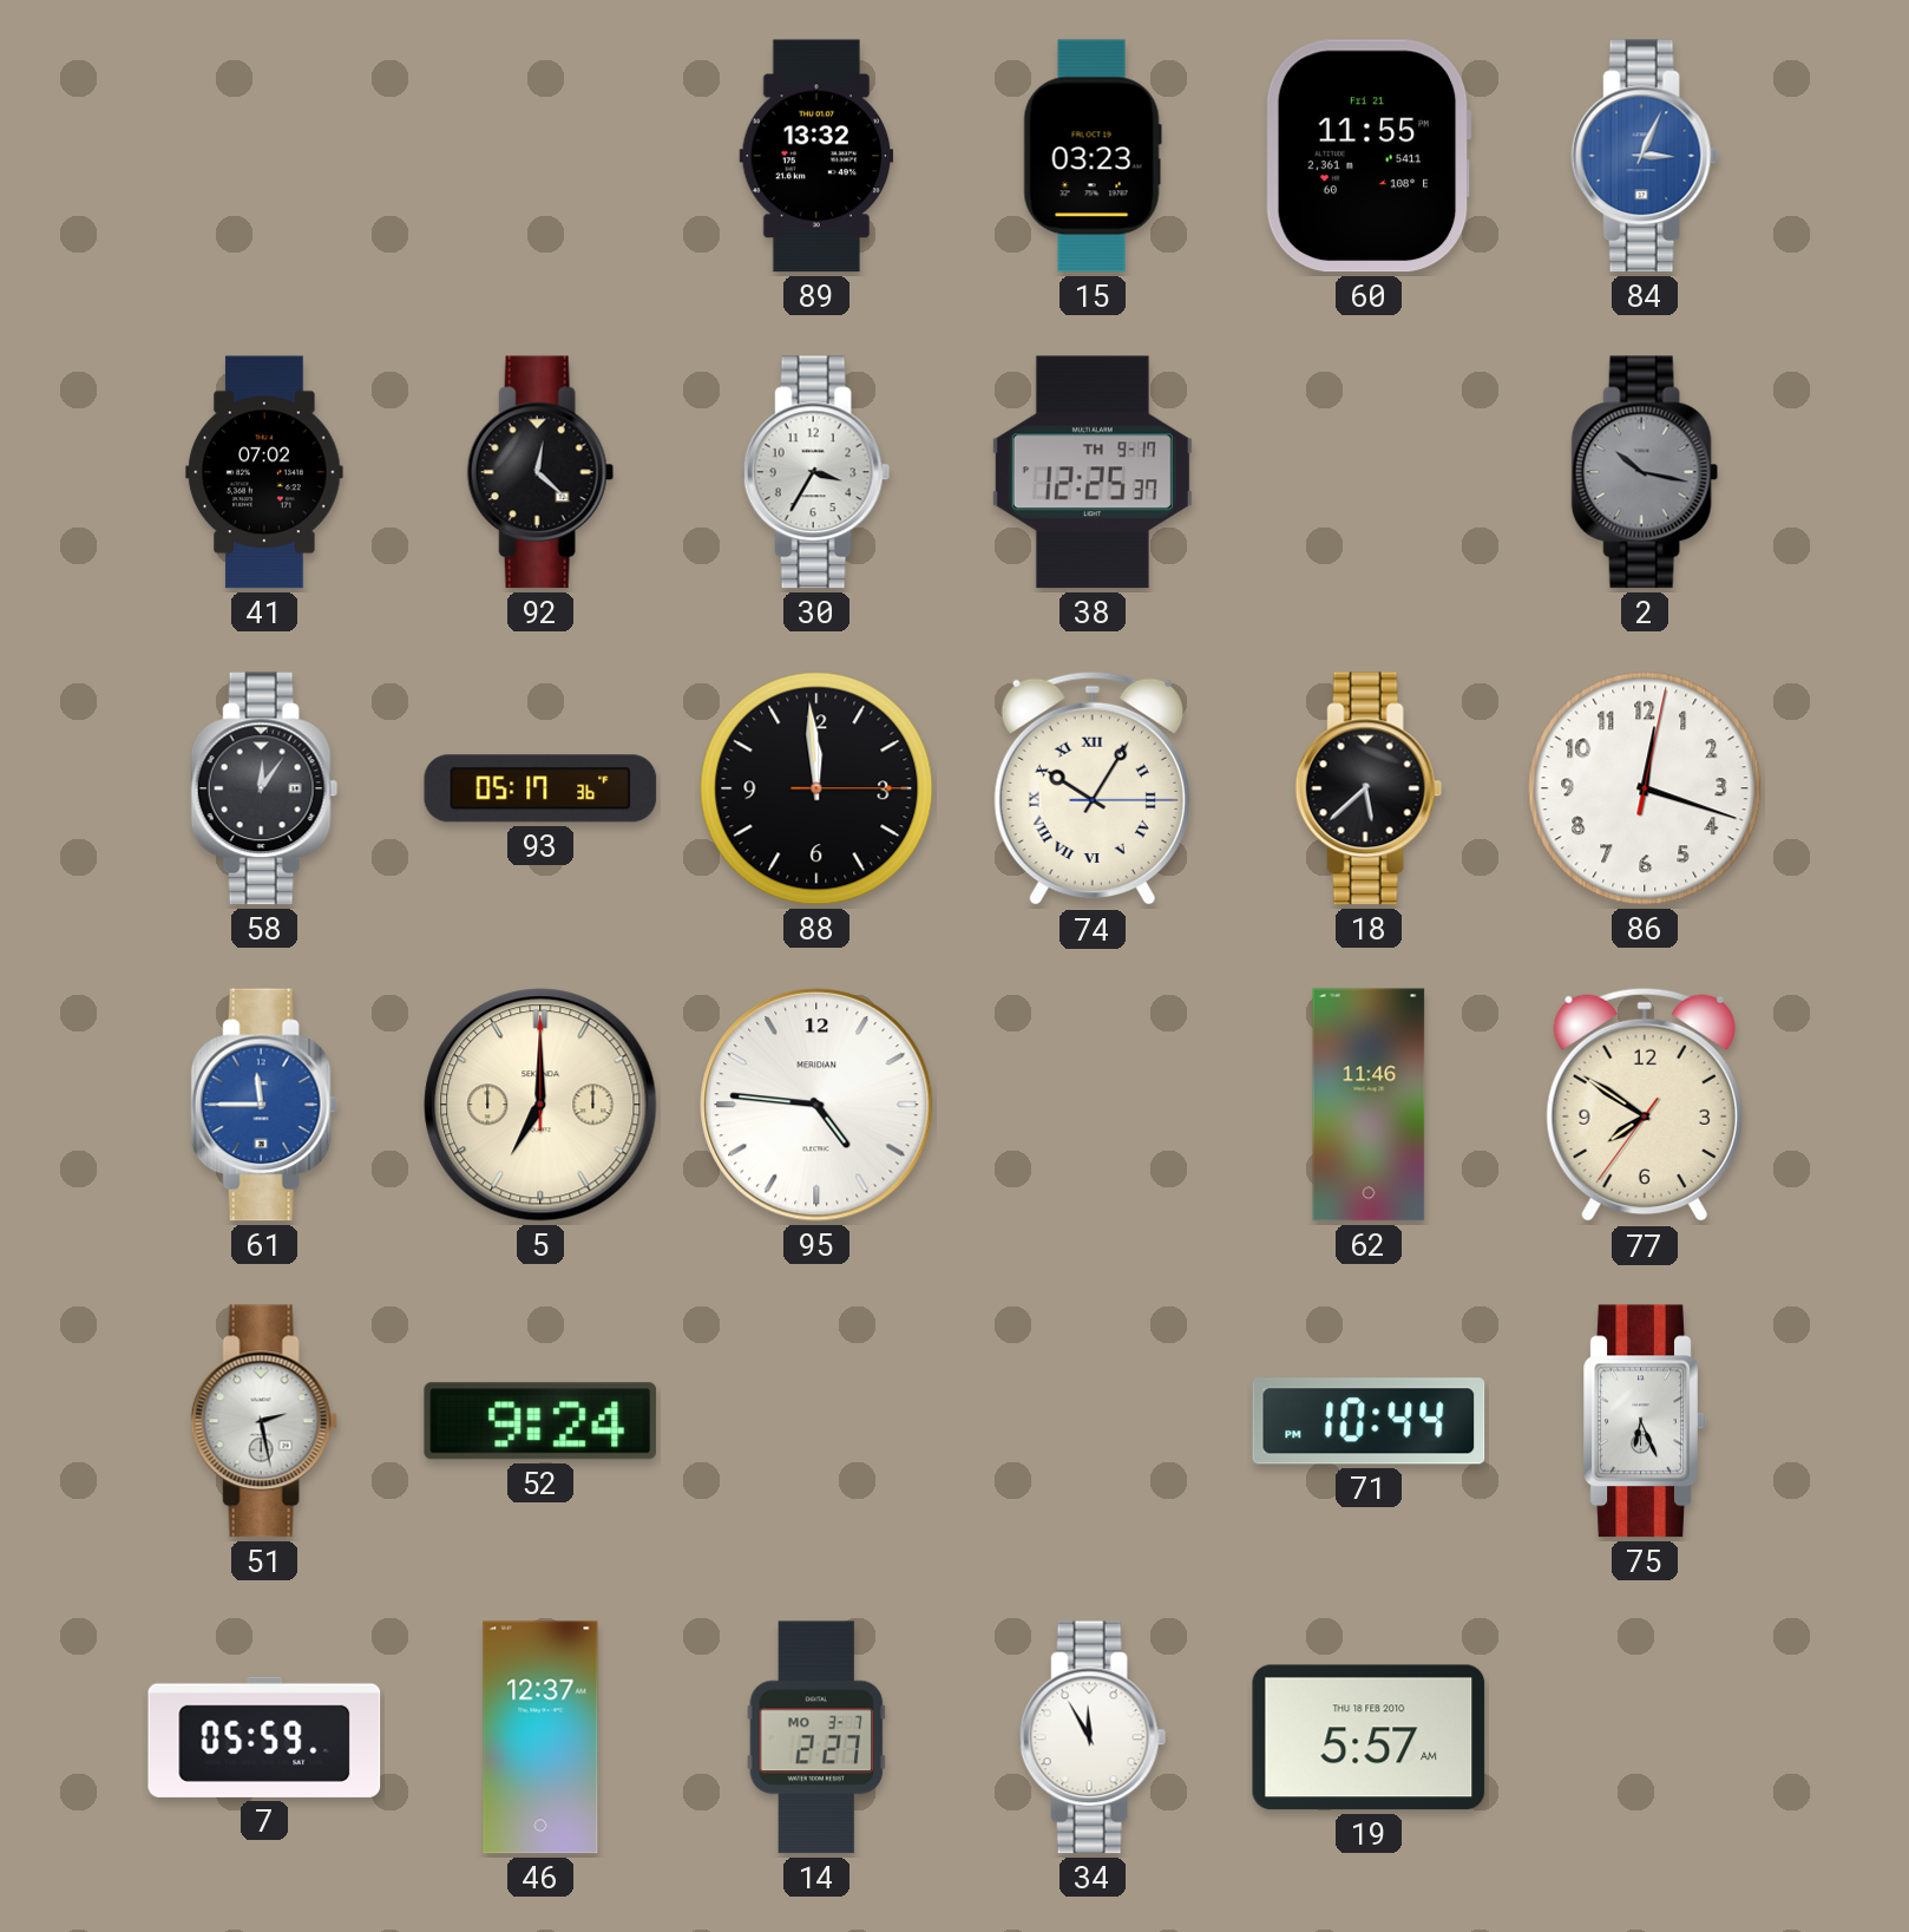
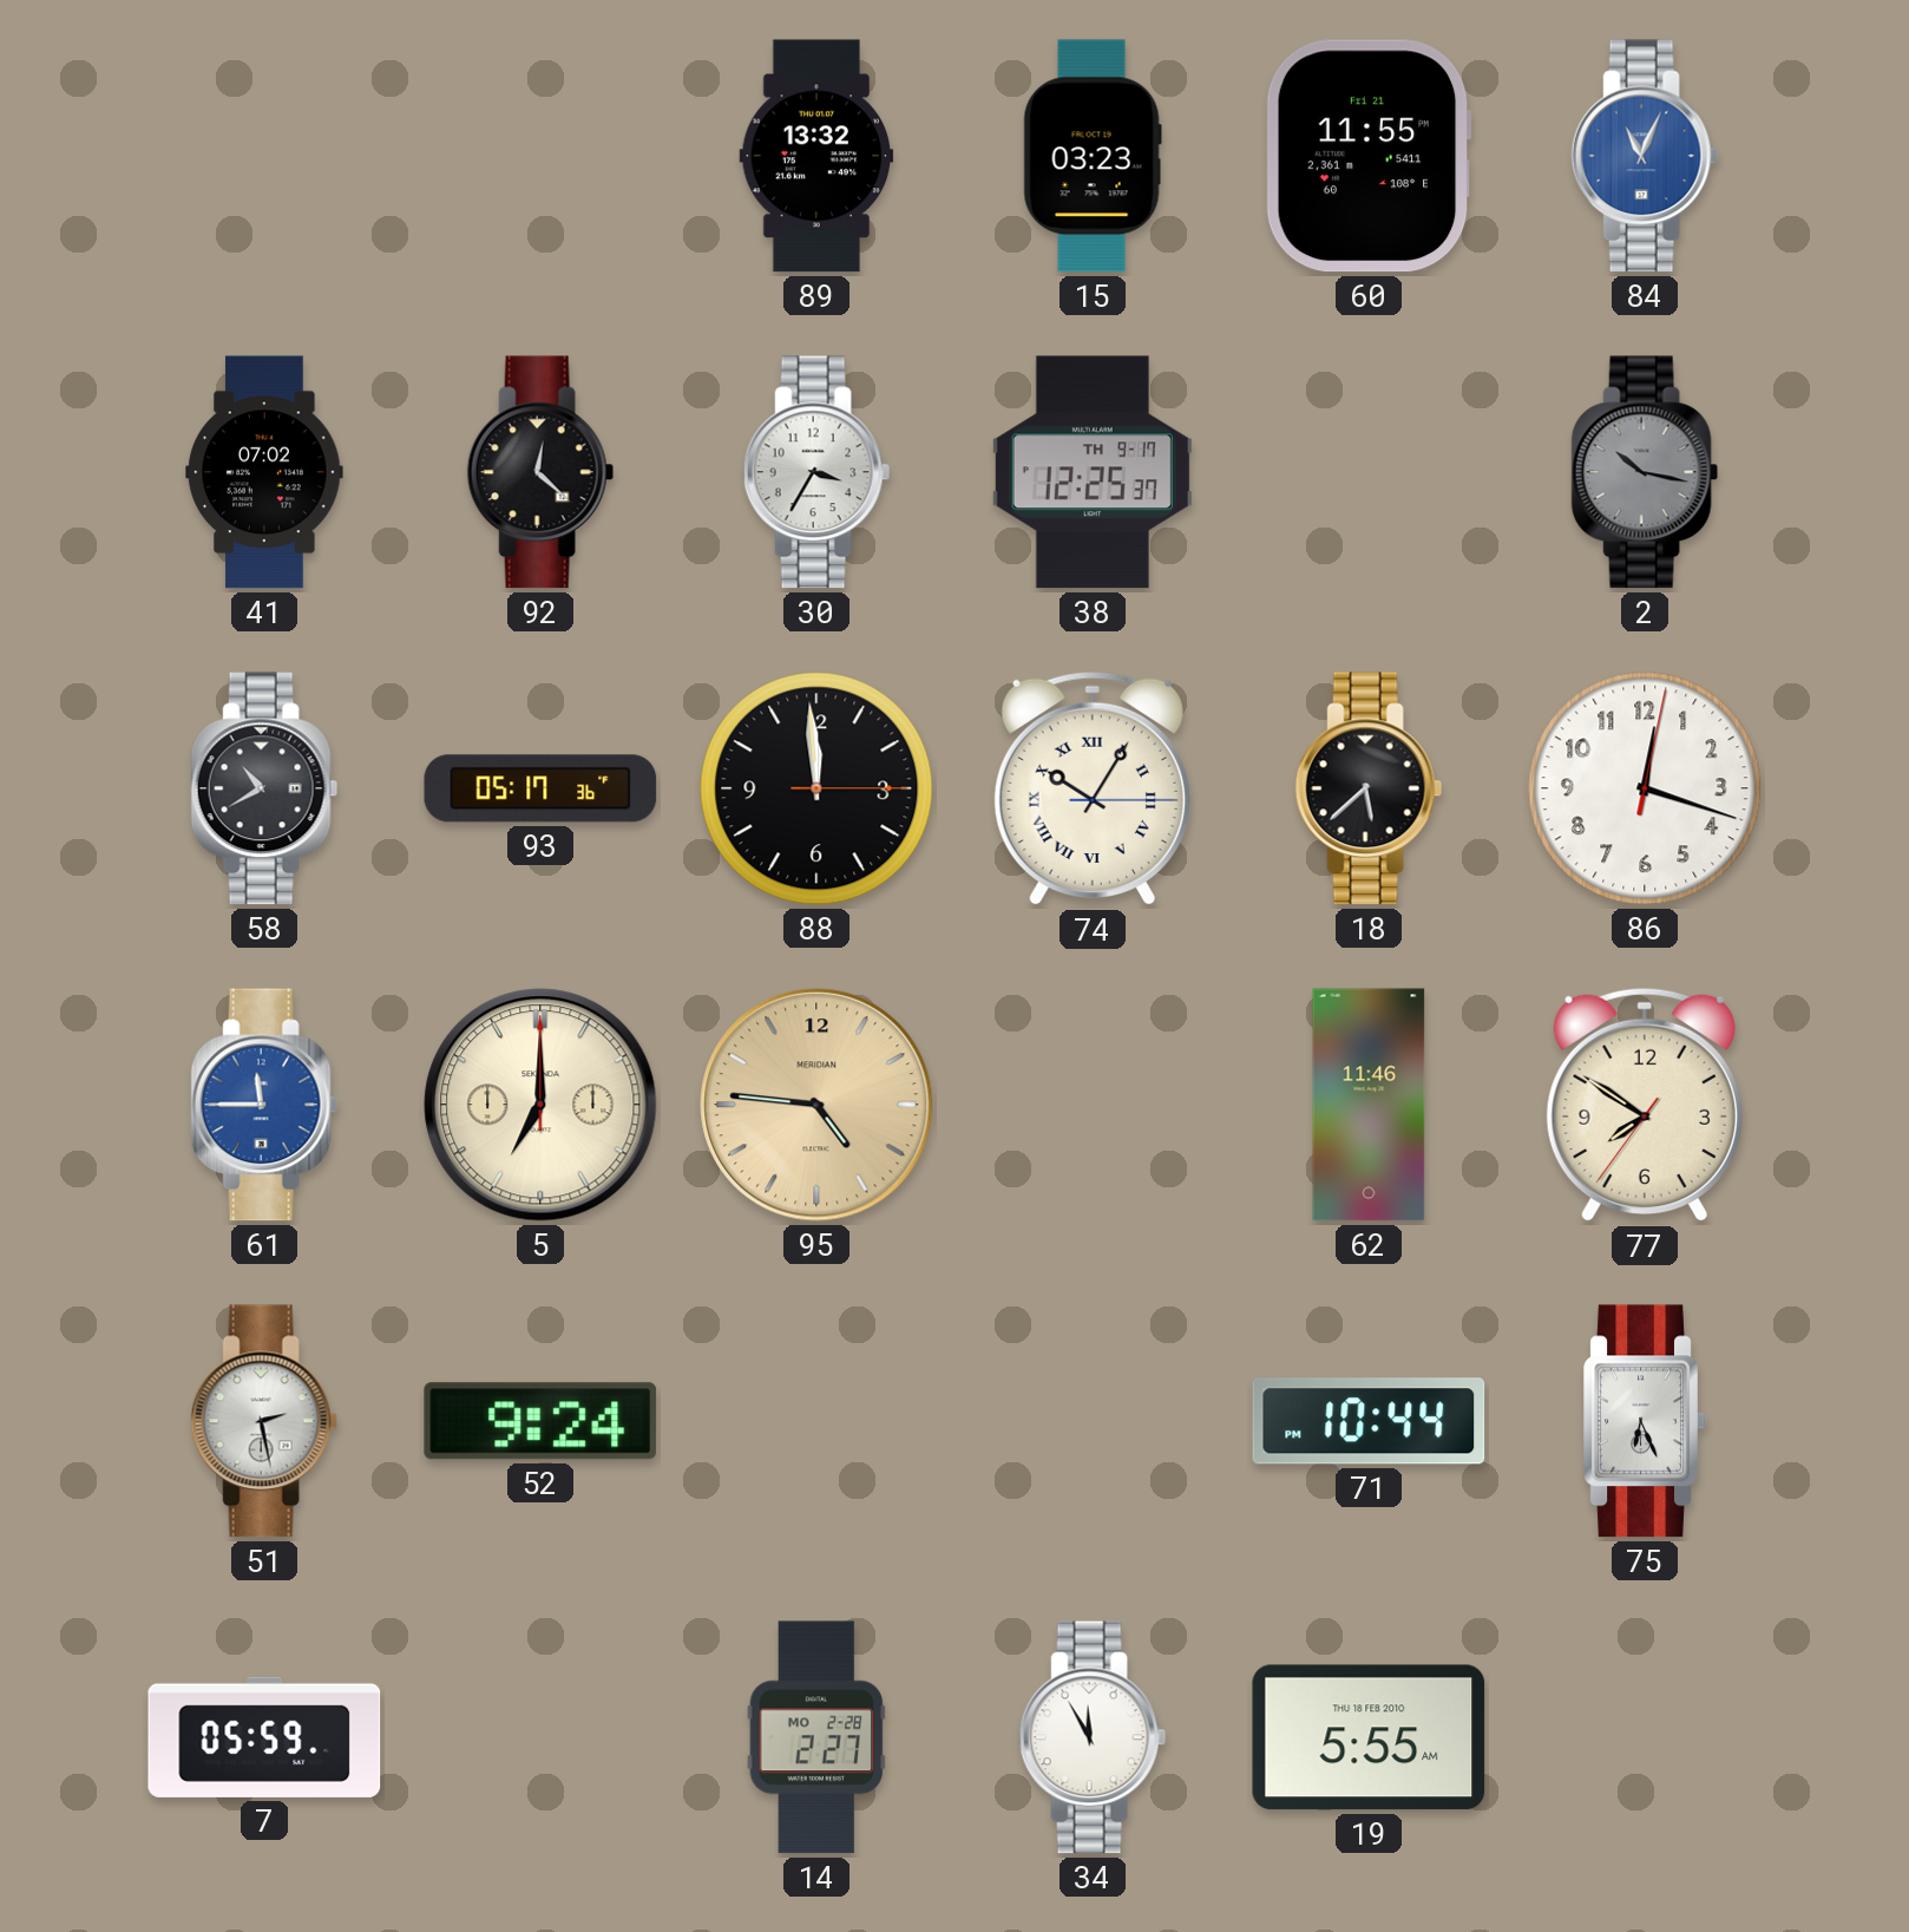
84: 3:04 -> 11:04 (1645, 156)
58: 12:06 -> 10:40 (264, 788)
95 dial: white -> champagne (816, 1105)
46: 12:37 -> none (540, 1737)
14 date: MO 3-7 -> MO 2-28 (816, 1737)
19: 5:57 -> 5:55 (1369, 1737)
